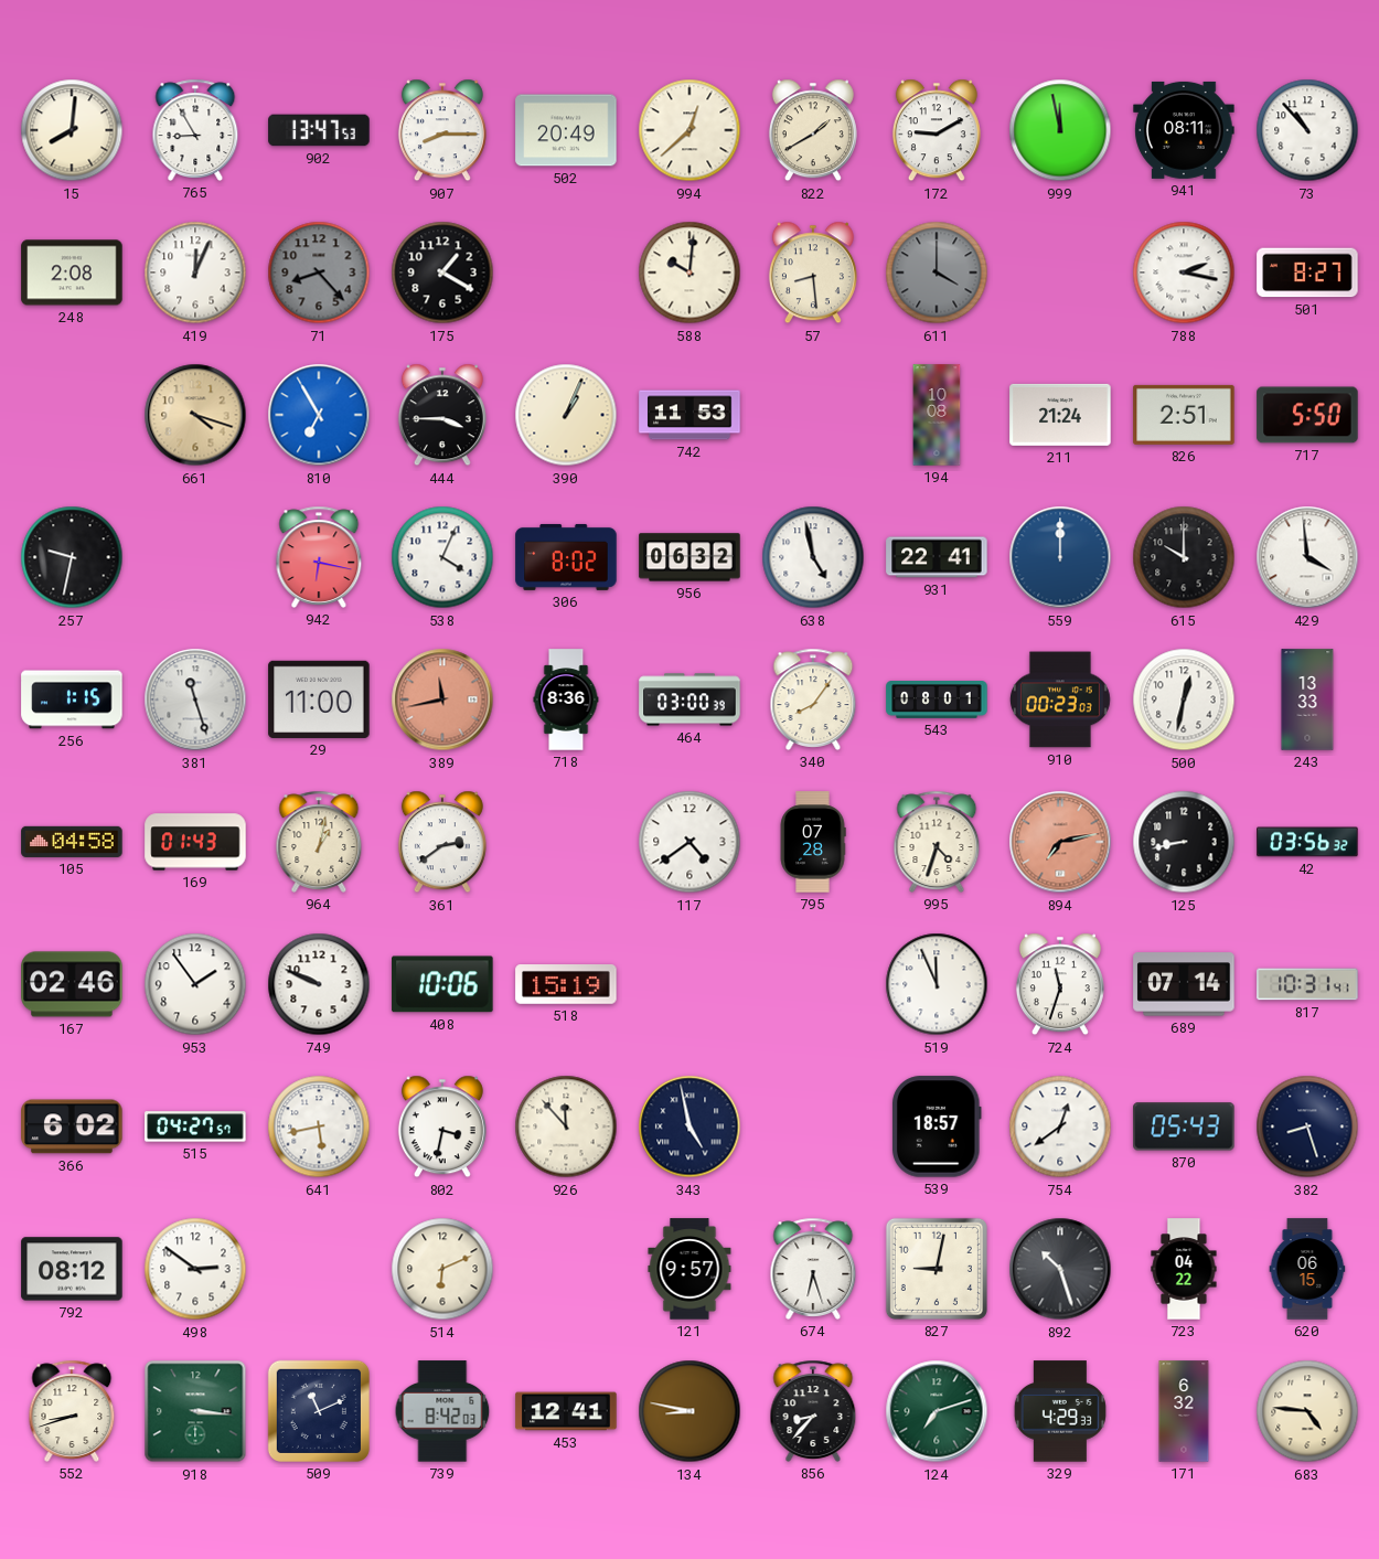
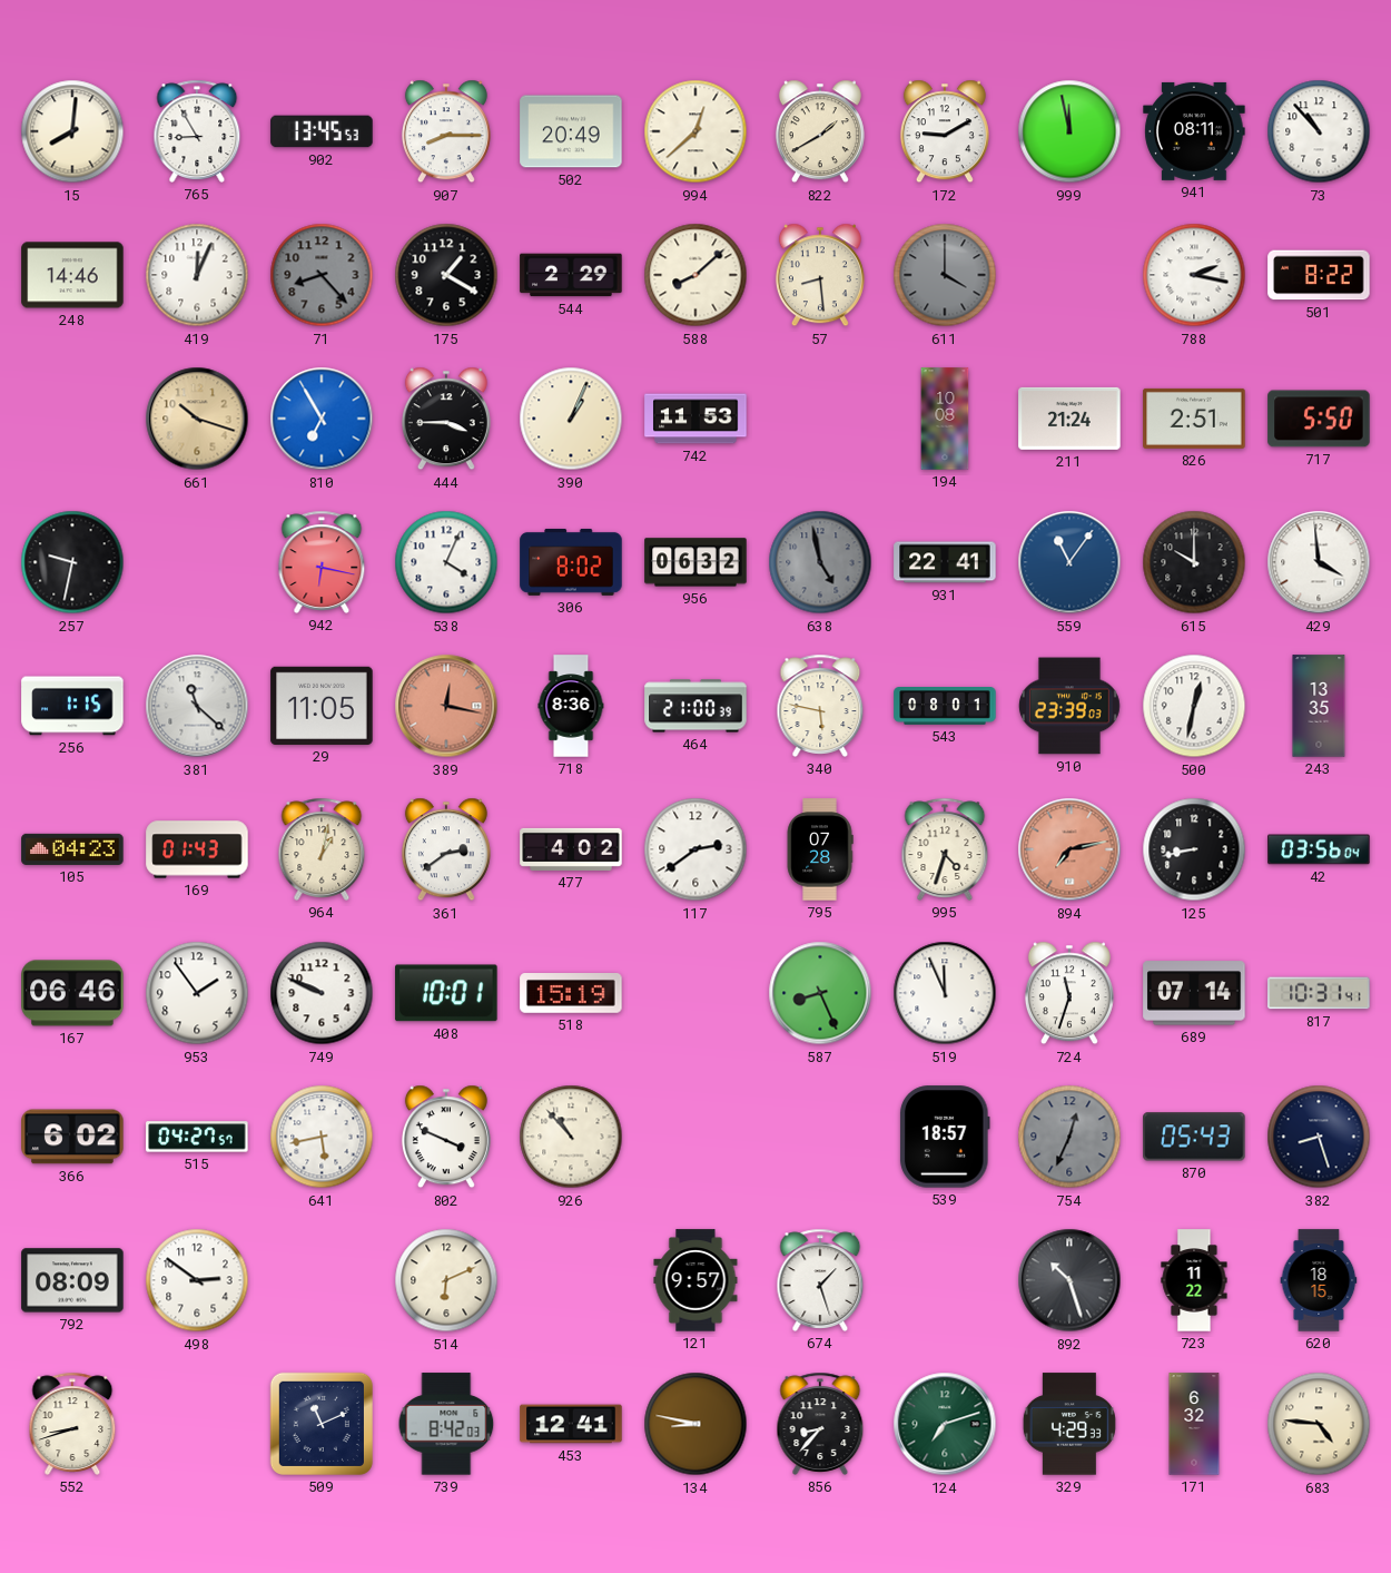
902: 13:47 -> 13:45 (322, 131)
248: 2:08 -> 14:46 (72, 275)
544: none -> 2:29 (571, 275)
588: 10:01 -> 8:08 (695, 275)
501: 8:27 -> 8:22 (1319, 275)
661: 4:18 -> 10:18 (197, 419)
638 dial: white -> grey (820, 562)
559: 12:00 -> 11:06 (1069, 562)
381: 11:27 -> 11:22 (197, 706)
29: 11:00 -> 11:05 (322, 706)
389: 11:43 -> 12:17 (446, 706)
464: 03:00 -> 21:00 (695, 706)
340: 8:06 -> 5:47 (820, 706)
910: 00:23 -> 23:39 (1069, 706)
243: 13:33 -> 13:35 (1319, 706)
105: 04:58 -> 04:23 (72, 849)
477: none -> 4:02 (571, 849)
117: 4:39 -> 2:39 (695, 849)
42: 03:56:32 -> 03:56:04 (1319, 849)
167: 02:46 -> 06:46 (72, 993)
408: 10:06 -> 10:01 (446, 993)
587: none -> 8:26 (820, 993)
802: 3:32 -> 3:49 (446, 1137)
926: 11:53 -> 10:53 (571, 1137)
343: 4:58 -> none (689, 1126)
754: 12:39 -> 12:34 (1069, 1137)
754 dial: white -> grey (1069, 1137)
792: 08:12 -> 08:09 (72, 1280)
674: 6:27 -> 1:27 (820, 1280)
827: 9:02 -> none (937, 1269)
723: 04:22 -> 11:22 (1194, 1280)
620: 06:15 -> 18:15 (1319, 1280)
918: 3:16 -> none (195, 1411)
